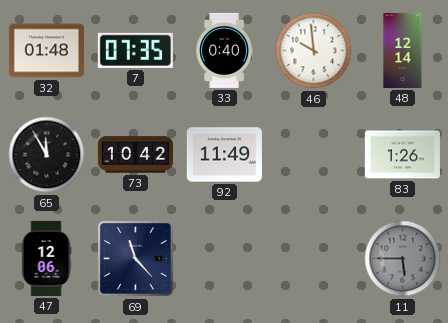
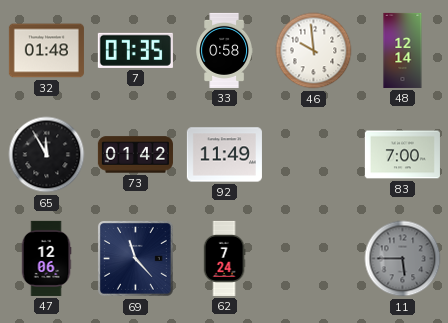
33: 0:40 -> 0:58 (224, 50)
73: 10:42 -> 01:42 (135, 155)
83: 1:26 -> 7:00 (402, 155)
62: none -> 7:24 (224, 258)
